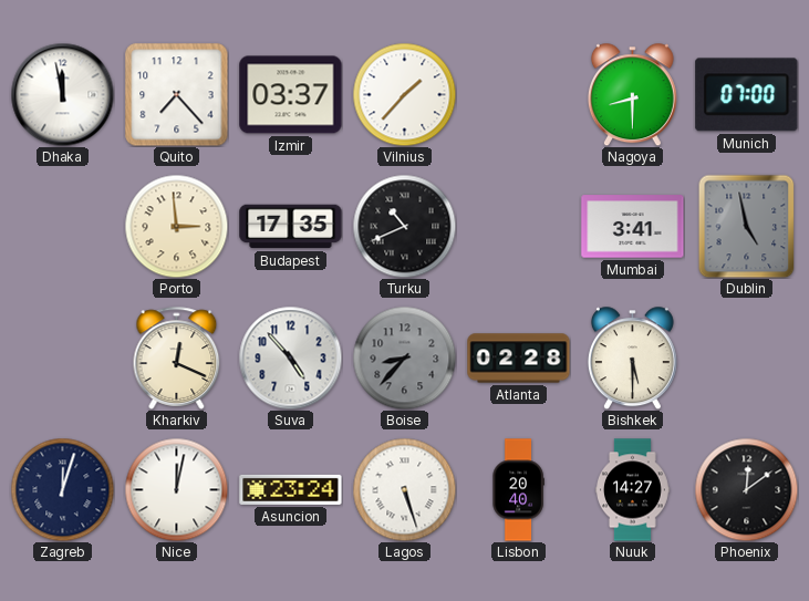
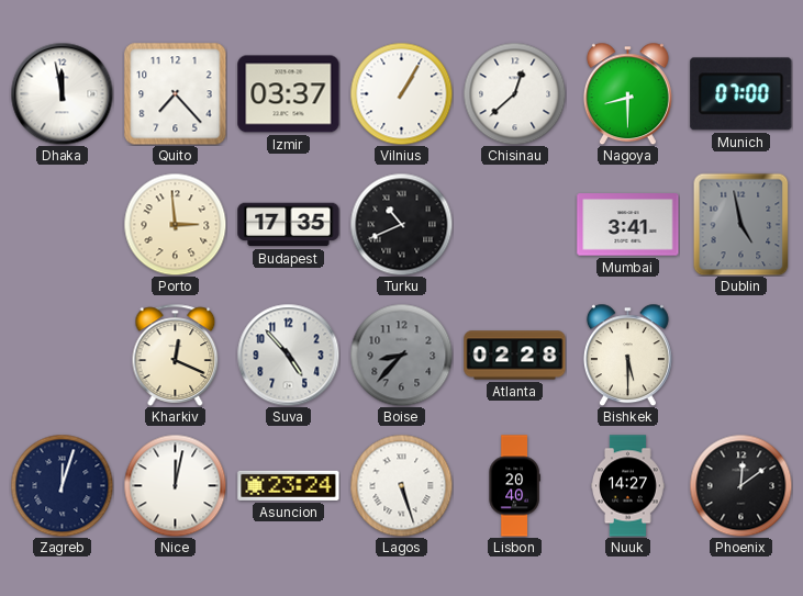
Vilnius: 1:37 -> 1:05 (401, 93)
Chisinau: none -> 12:38 (514, 93)
